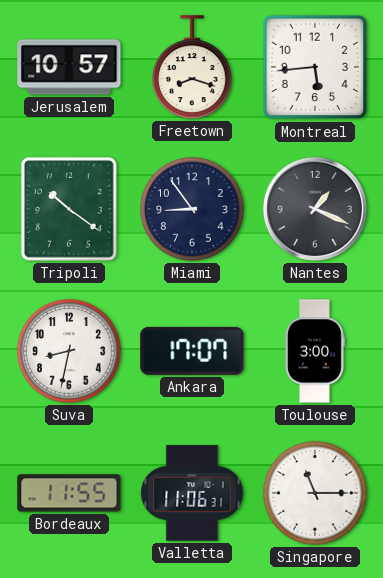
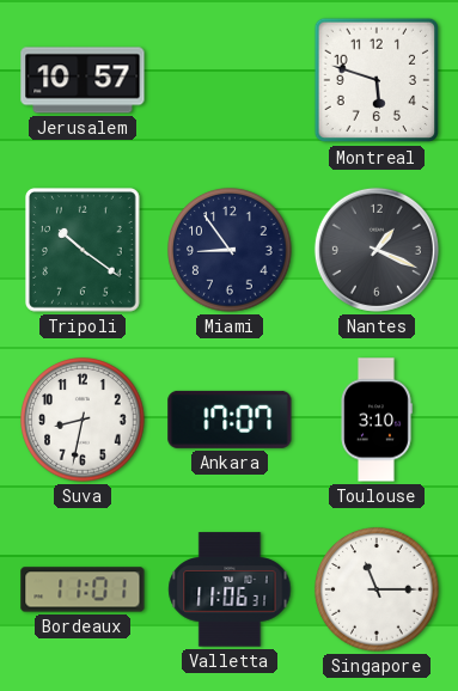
Freetown: 8:18 -> none (193, 67)
Montreal: 5:44 -> 5:48 (377, 80)
Toulouse: 3:00 -> 3:10 (377, 420)
Bordeaux: 11:55 -> 11:01 (83, 589)
